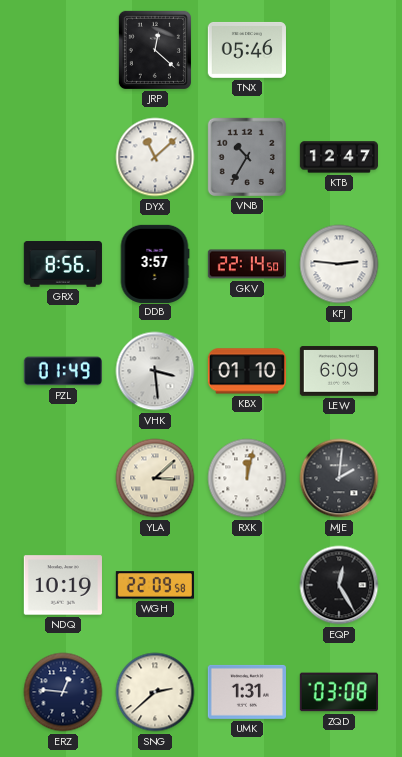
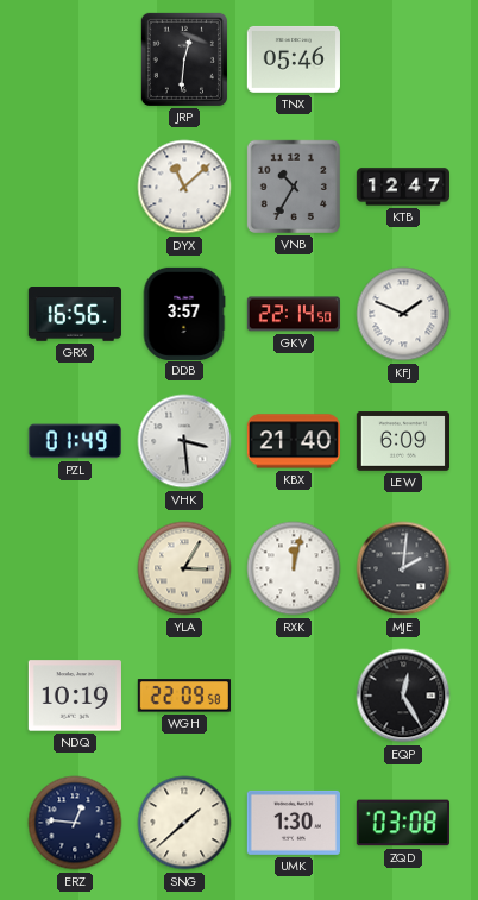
JRP: 12:22 -> 12:31 (184, 59)
GRX: 8:56 -> 16:56 (75, 315)
KFJ: 2:46 -> 1:49 (403, 314)
KBX: 01:10 -> 21:40 (294, 441)
YLA: 3:08 -> 3:05 (184, 568)
SNG: 2:38 -> 1:38 (184, 823)
UMK: 1:31 -> 1:30 (294, 823)
